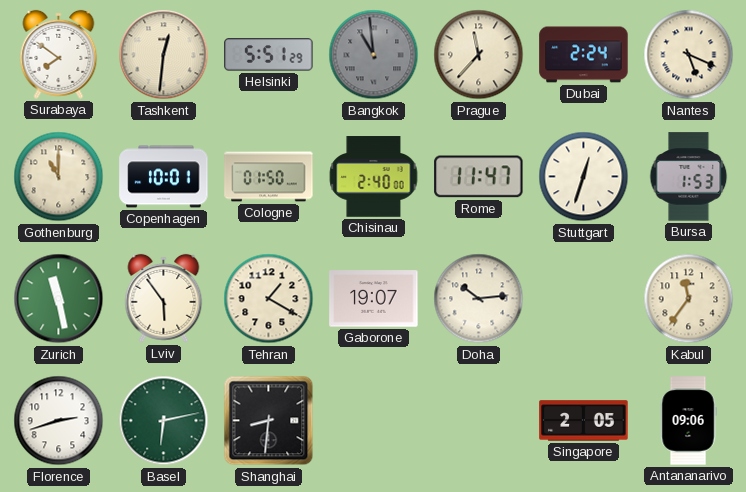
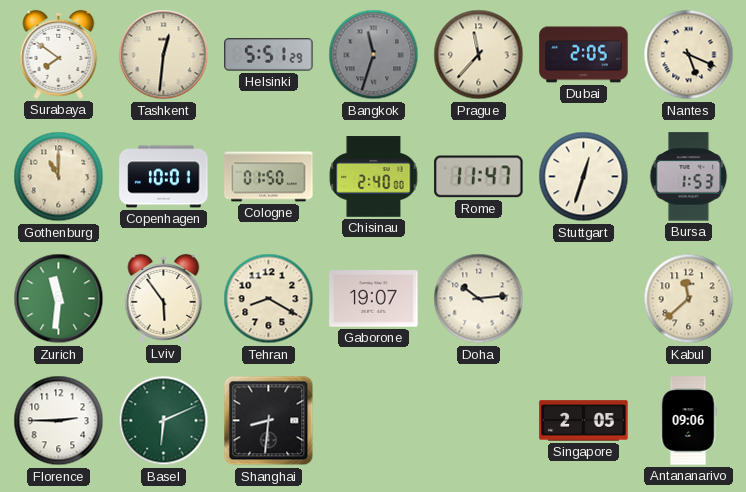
Bangkok: 10:59 -> 11:33 (374, 55)
Dubai: 2:24 -> 2:05 (584, 55)
Zurich: 11:28 -> 11:31 (59, 299)
Tehran: 1:20 -> 8:20 (269, 299)
Kabul: 11:36 -> 11:38 (689, 299)
Florence: 2:42 -> 2:45 (59, 421)
Basel: 6:13 -> 6:11 (164, 421)
